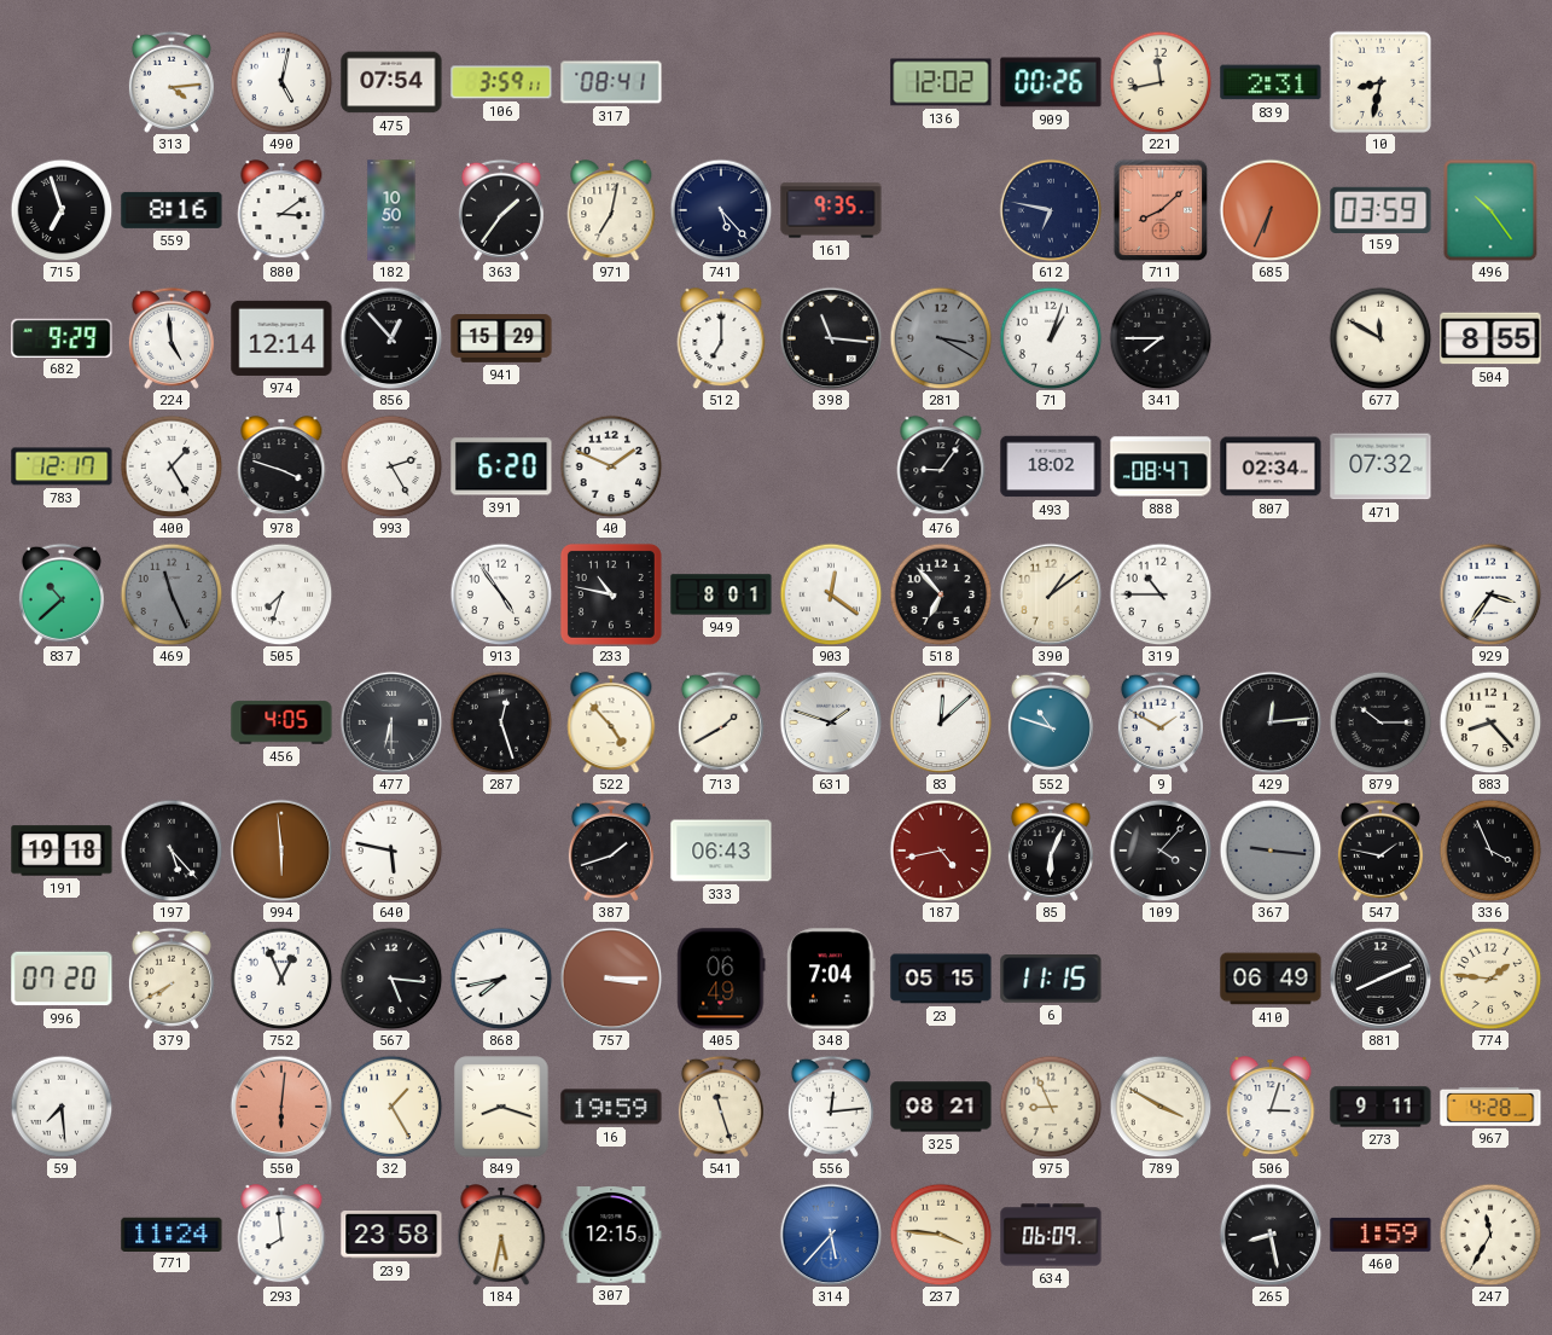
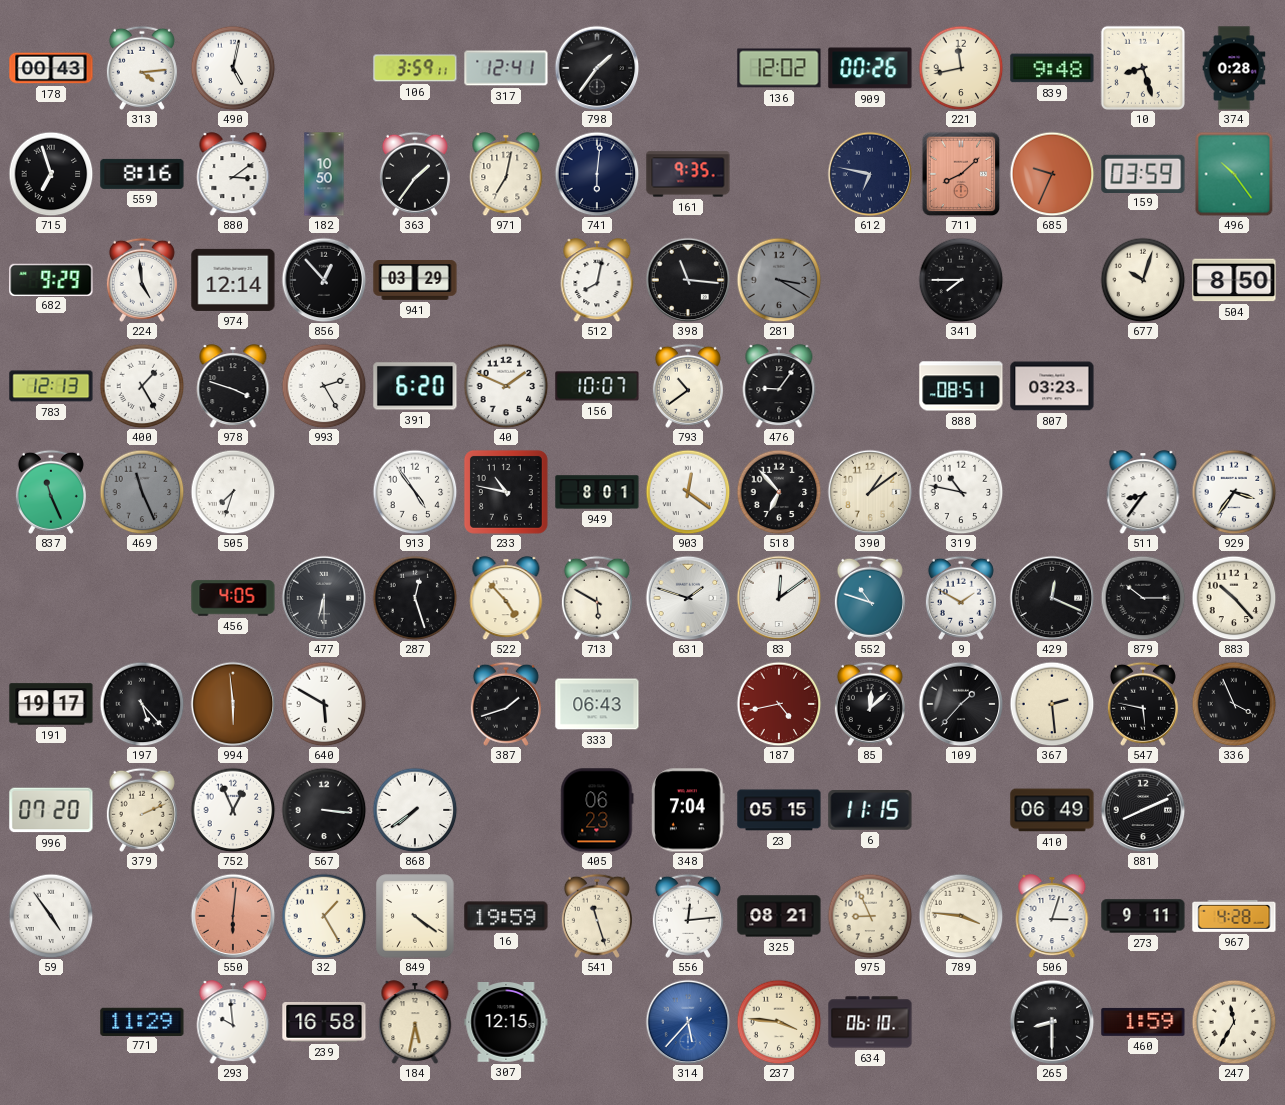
178: none -> 00:43 (51, 68)
475: 07:54 -> none (391, 82)
317: 08:41 -> 12:41 (506, 68)
798: none -> 1:36 (597, 68)
839: 2:31 -> 9:48 (1052, 68)
10: 8:32 -> 8:27 (1143, 68)
374: none -> 0:28 (1234, 68)
741: 5:23 -> 6:01 (597, 174)
685: 6:34 -> 9:34 (1052, 174)
941: 15:29 -> 03:29 (415, 281)
512: 7:00 -> 8:02 (597, 280)
71: 1:03 -> none (1051, 338)
677: 11:50 -> 10:03 (1143, 280)
504: 8:55 -> 8:50 (1234, 280)
783: 12:17 -> 12:13 (51, 386)
156: none -> 10:07 (597, 386)
793: none -> 10:39 (688, 386)
493: 18:02 -> none (1051, 466)
888: 08:47 -> 08:51 (961, 386)
807: 02:34 -> 03:23 (1052, 386)
471: 07:32 -> none (1380, 466)
837: 10:38 -> 11:26 (51, 492)
319: 10:45 -> 10:47 (961, 492)
511: none -> 8:36 (1143, 492)
713: 1:40 -> 5:50 (597, 598)
83: 12:08 -> 12:09 (779, 598)
429: 12:14 -> 12:19 (1052, 598)
883: 8:23 -> 10:23 (1234, 598)
191: 19:18 -> 19:17 (51, 704)
640: 5:47 -> 5:50 (324, 704)
85: 6:04 -> 12:08 (870, 704)
109: 4:07 -> 1:37 (961, 704)
367: 9:16 -> 2:29 (1052, 704)
367 dial: grey -> cream (1052, 704)
547: 1:47 -> 5:47 (1143, 704)
379: 7:40 -> 2:11 (142, 810)
567: 5:16 -> 3:16 (324, 810)
868: 7:43 -> 7:39 (415, 810)
757: 3:15 -> none (611, 979)
405: 06:49 -> 06:23 (597, 810)
774: 1:46 -> none (1490, 979)
59: 7:29 -> 4:54 (51, 916)
849: 8:18 -> 4:21 (415, 916)
789: 3:50 -> 3:46 (961, 916)
771: 11:24 -> 11:29 (142, 1021)
293: 7:59 -> 9:59 (233, 1022)
239: 23:58 -> 16:58 (324, 1023)
634: 06:09 -> 06:10 (870, 1022)
265: 8:28 -> 8:30 (1052, 1022)
